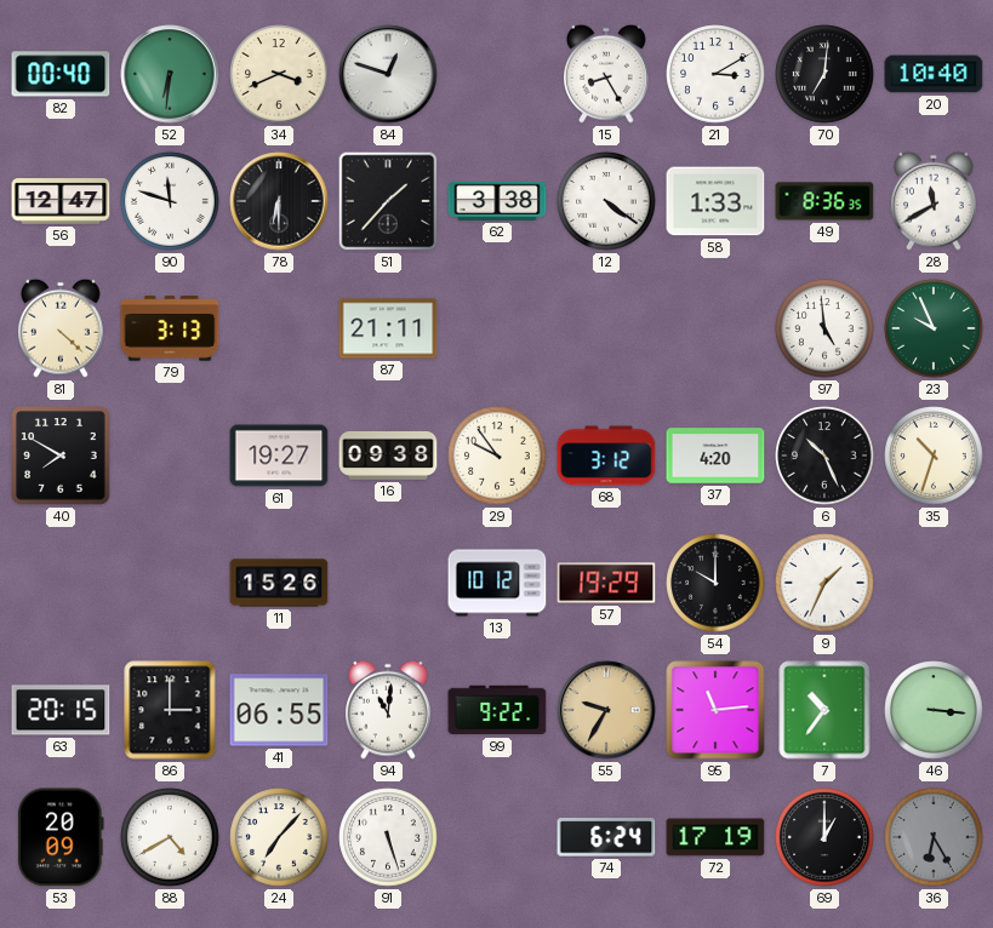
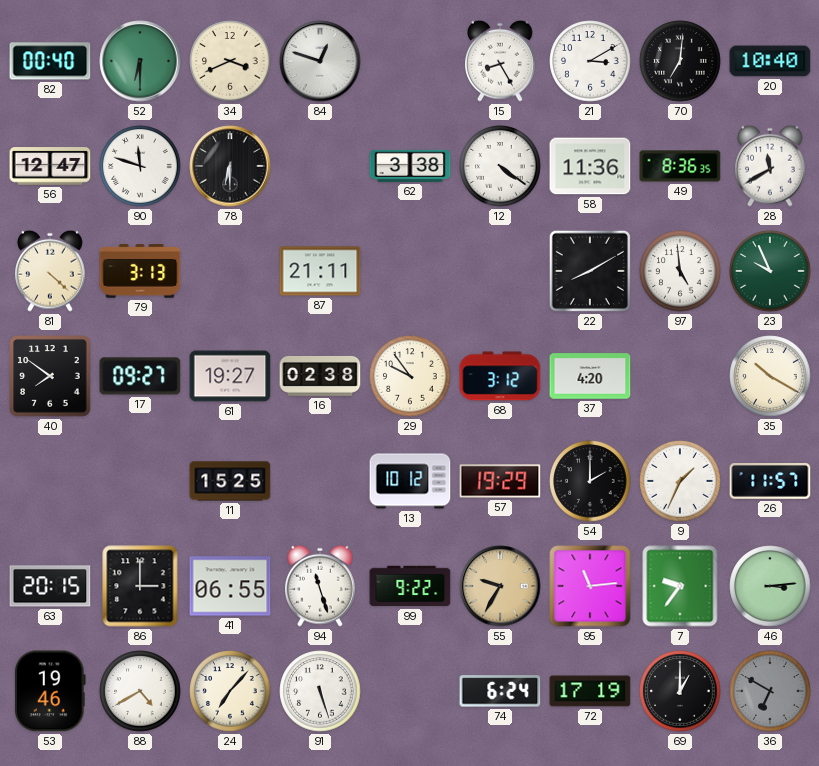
52: 6:31 -> 6:30 (140, 61)
51: 1:37 -> none (388, 201)
58: 1:33 -> 11:36 (590, 166)
22: none -> 8:10 (590, 271)
40: 7:50 -> 7:51 (50, 376)
17: none -> 09:27 (140, 376)
16: 09:38 -> 02:38 (320, 376)
6: 10:26 -> none (824, 456)
35: 10:33 -> 10:20 (770, 376)
11: 15:26 -> 15:25 (230, 481)
54: 10:00 -> 2:00 (590, 481)
26: none -> 11:57 (770, 482)
94: 11:01 -> 11:27 (320, 586)
7: 10:36 -> 9:36 (680, 586)
46: 3:16 -> 3:14 (770, 586)
53: 20:09 -> 19:46 (50, 691)
36: 6:25 -> 6:50 (770, 691)
